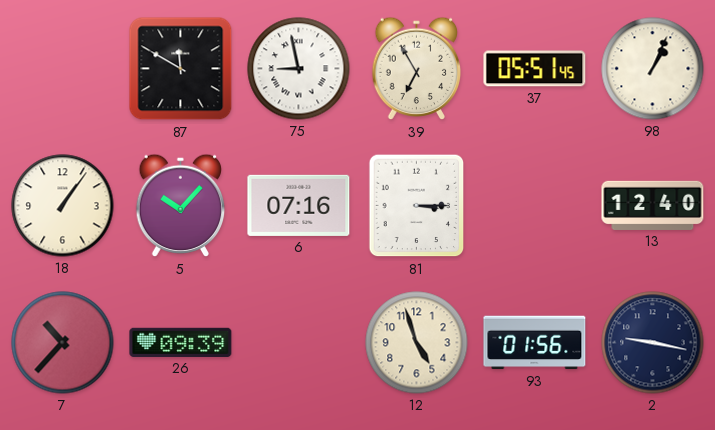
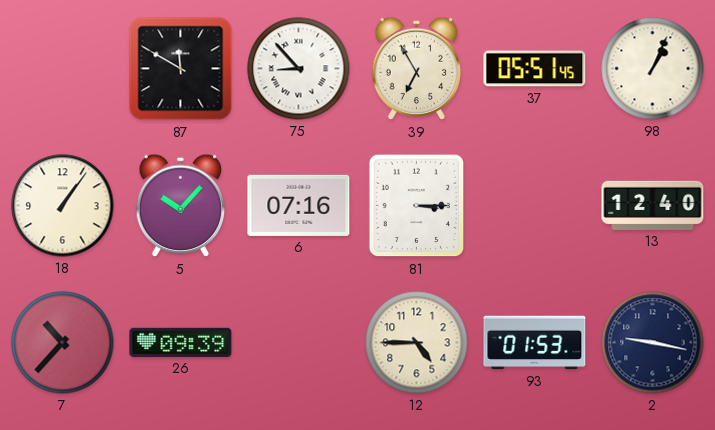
75: 8:58 -> 8:53 (299, 69)
12: 4:57 -> 4:45 (417, 343)
93: 01:56 -> 01:53 (535, 343)
